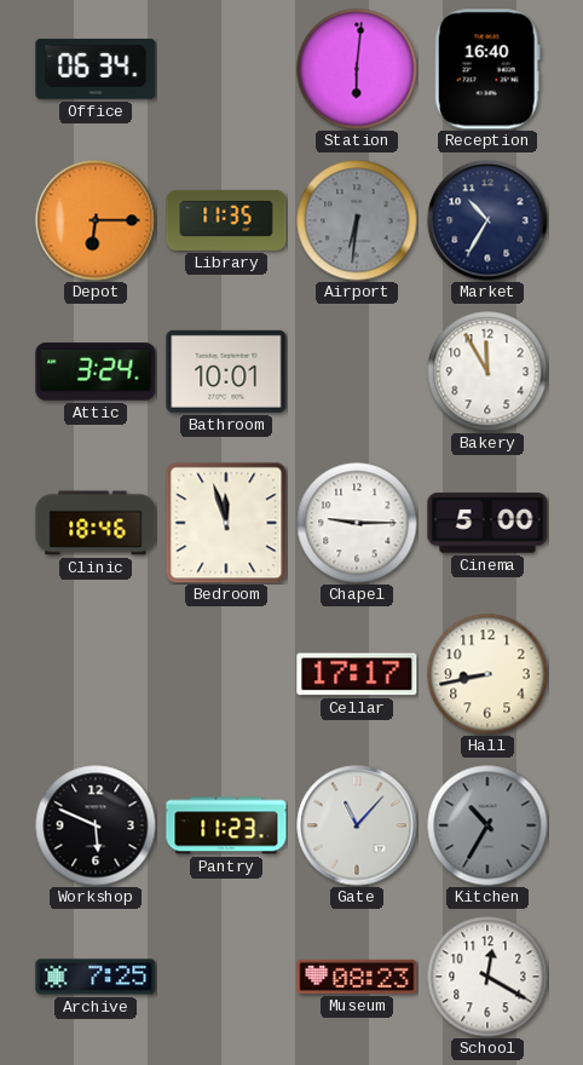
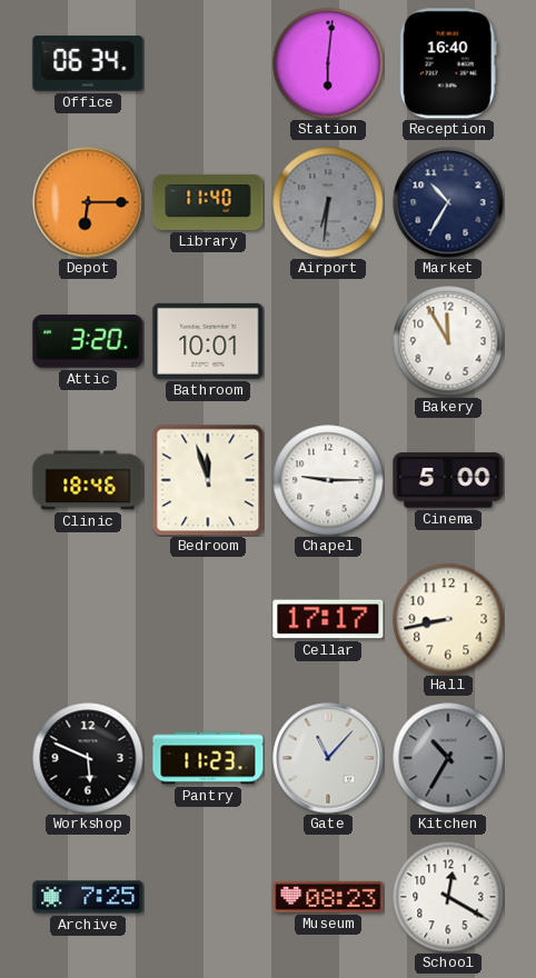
Library: 11:35 -> 11:40 (208, 202)
Attic: 3:24 -> 3:20 (88, 341)
